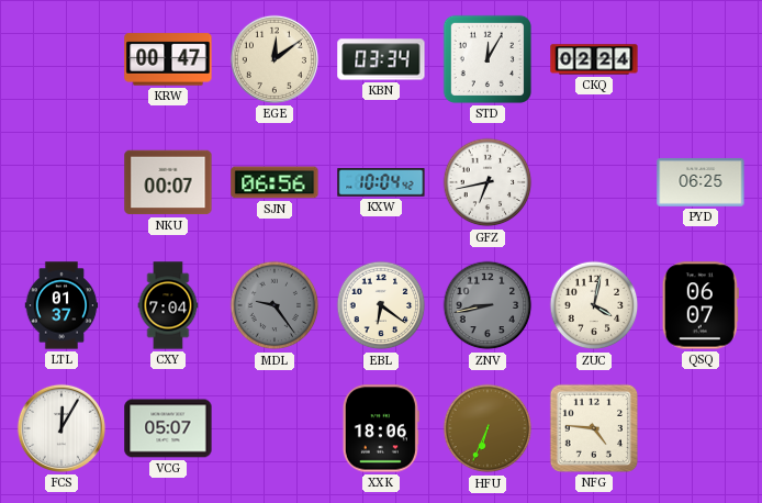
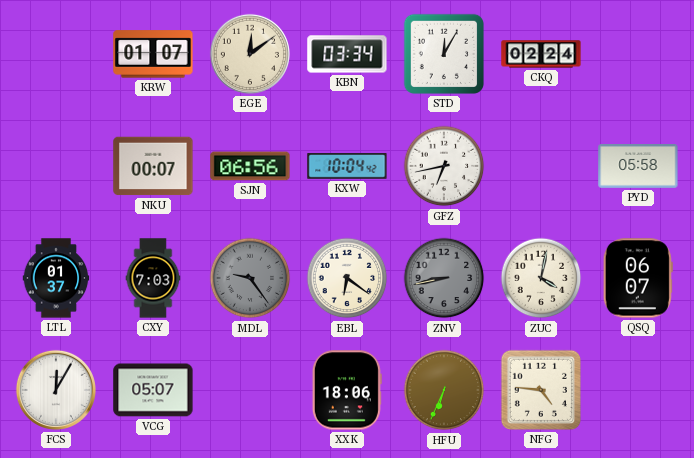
KRW: 00:47 -> 01:07 (153, 54)
PYD: 06:25 -> 05:58 (638, 167)
CXY: 7:04 -> 7:03 (153, 278)
